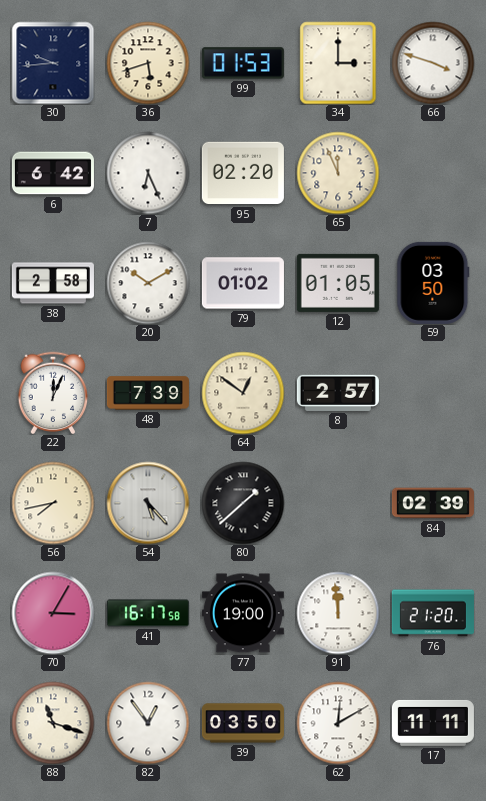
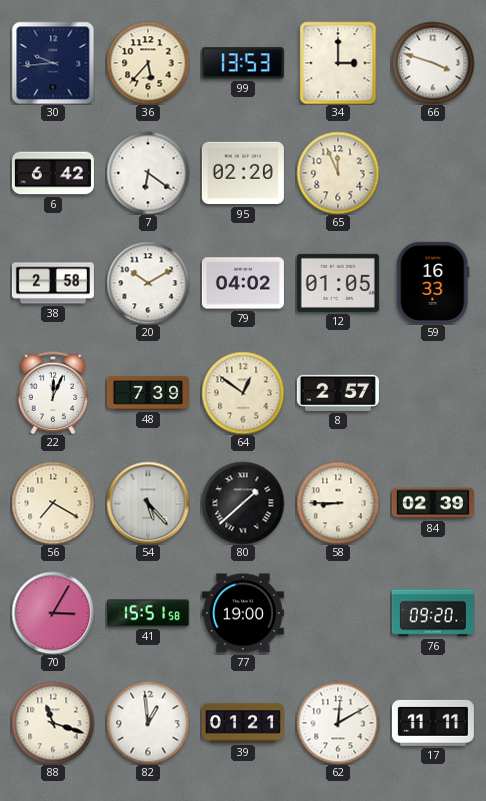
36: 5:42 -> 5:37 (148, 63)
99: 01:53 -> 13:53 (243, 63)
7: 6:26 -> 6:21 (148, 173)
79: 01:02 -> 04:02 (243, 283)
59: 03:50 -> 16:33 (433, 283)
56: 7:43 -> 7:20 (53, 503)
58: none -> 8:45 (338, 503)
41: 16:17 -> 15:51 (148, 613)
91: 11:59 -> none (338, 613)
76: 21:20 -> 09:20 (433, 613)
82: 12:54 -> 12:59 (148, 723)
39: 03:50 -> 01:21 (243, 723)
